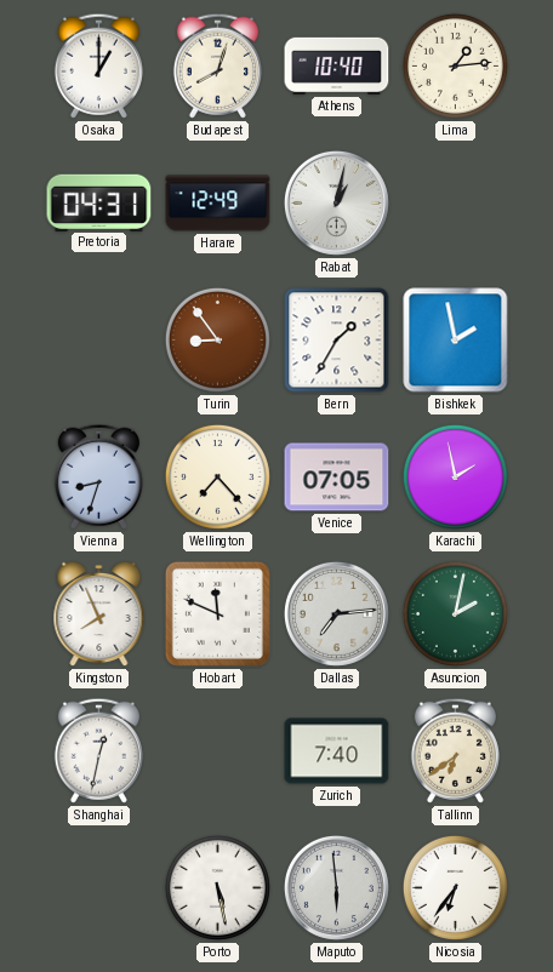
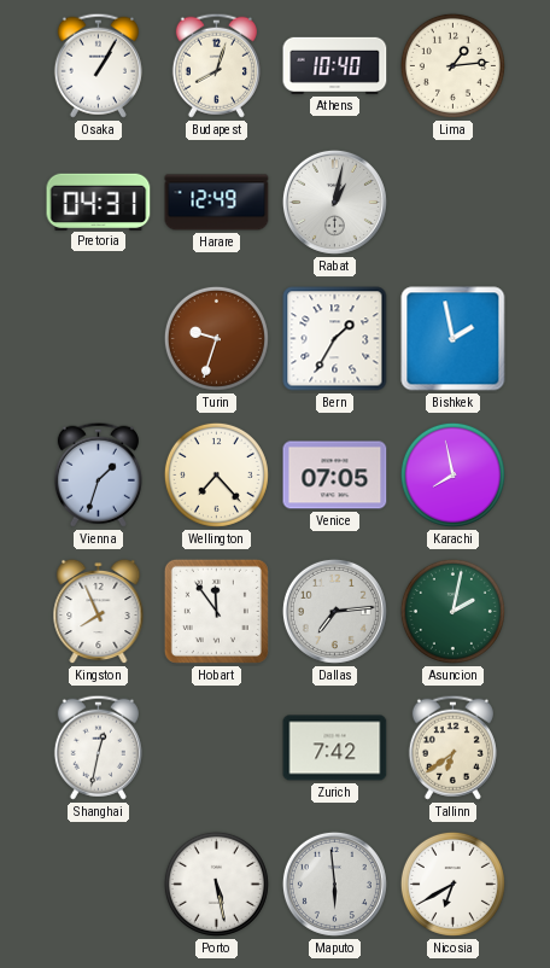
Osaka: 1:00 -> 1:05 (98, 65)
Turin: 8:54 -> 9:33 (216, 338)
Vienna: 8:33 -> 1:33 (98, 474)
Karachi: 1:58 -> 7:58 (452, 474)
Hobart: 11:49 -> 11:54 (216, 611)
Zurich: 7:40 -> 7:42 (335, 748)
Nicosia: 6:36 -> 6:40 (452, 884)
